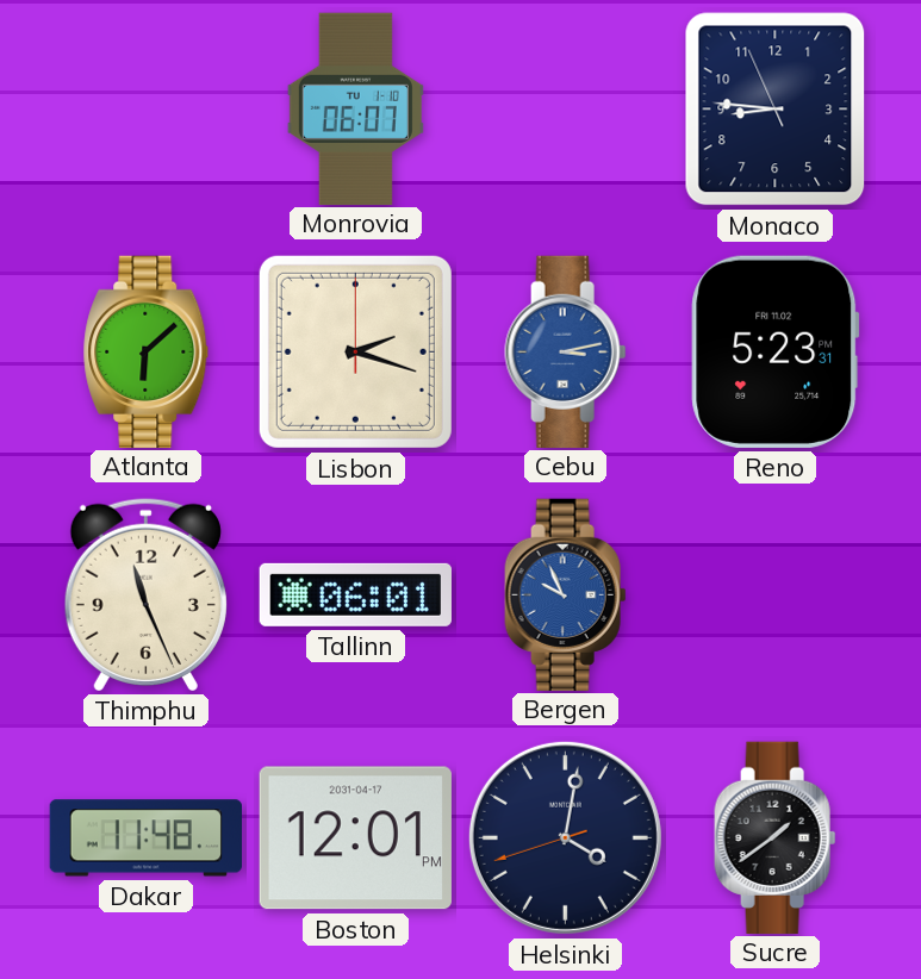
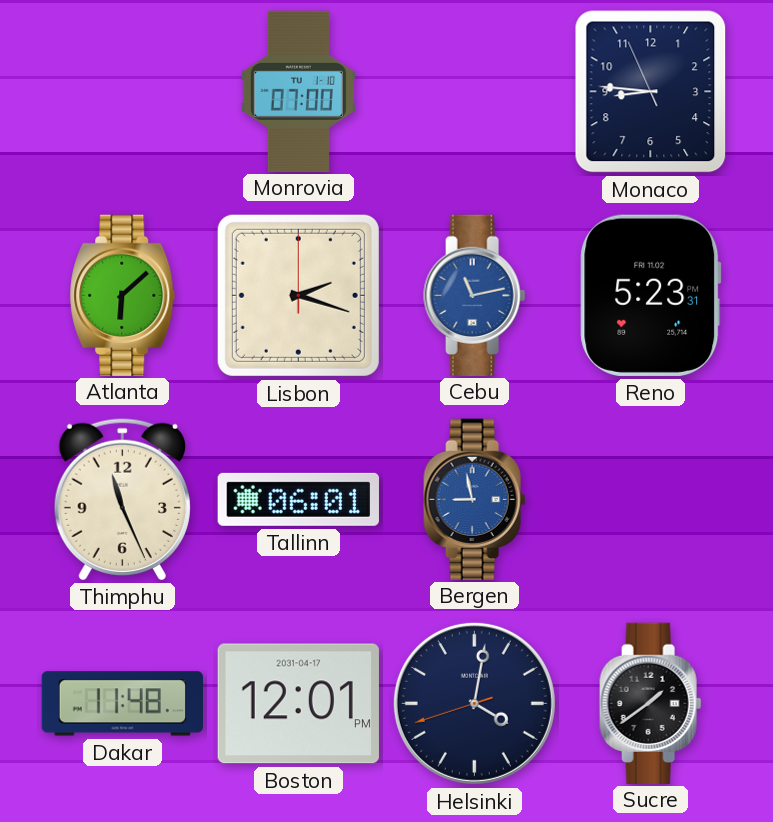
Monrovia: 06:07 -> 07:00 (298, 91)
Cebu: 3:13 -> 11:13 (475, 295)
Bergen: 9:56 -> 8:58 (475, 499)
